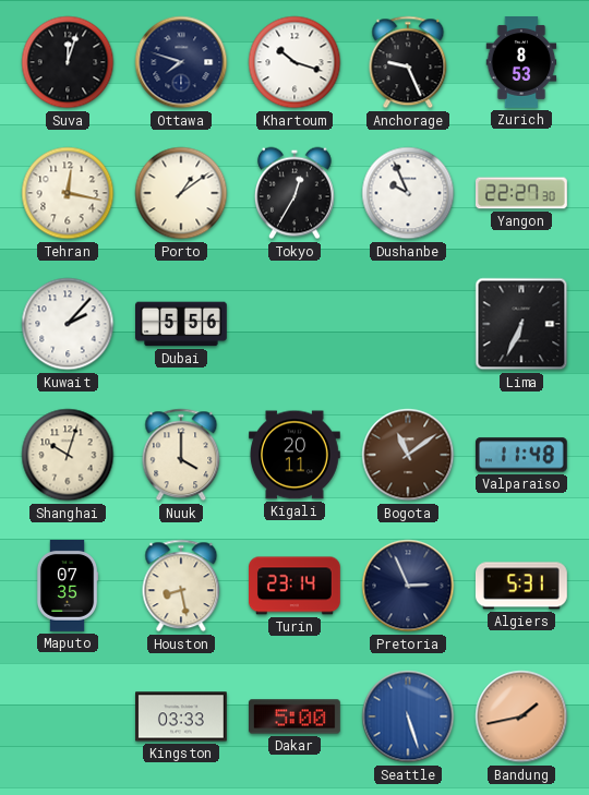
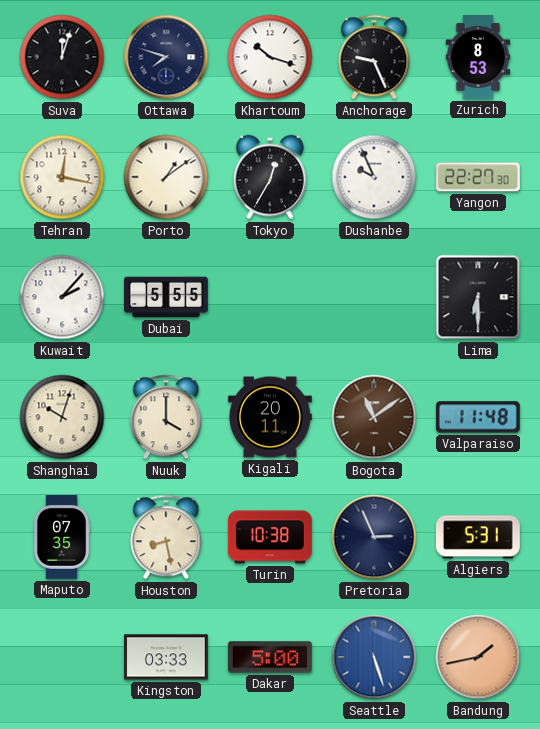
Dubai: 5:56 -> 5:55 (167, 297)
Lima: 6:34 -> 6:30 (478, 297)
Turin: 23:14 -> 10:38 (271, 537)
